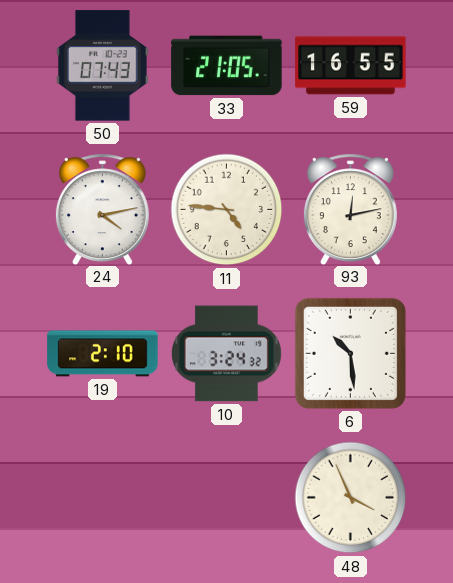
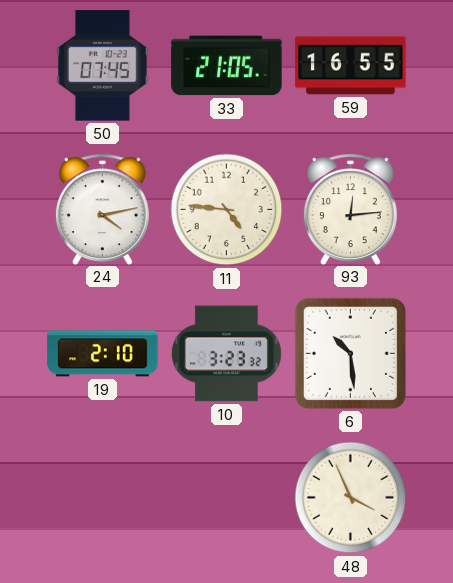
50: 07:43 -> 07:45 (103, 66)
93: 12:13 -> 12:14 (350, 209)
10: 3:24 -> 3:23 (226, 354)
